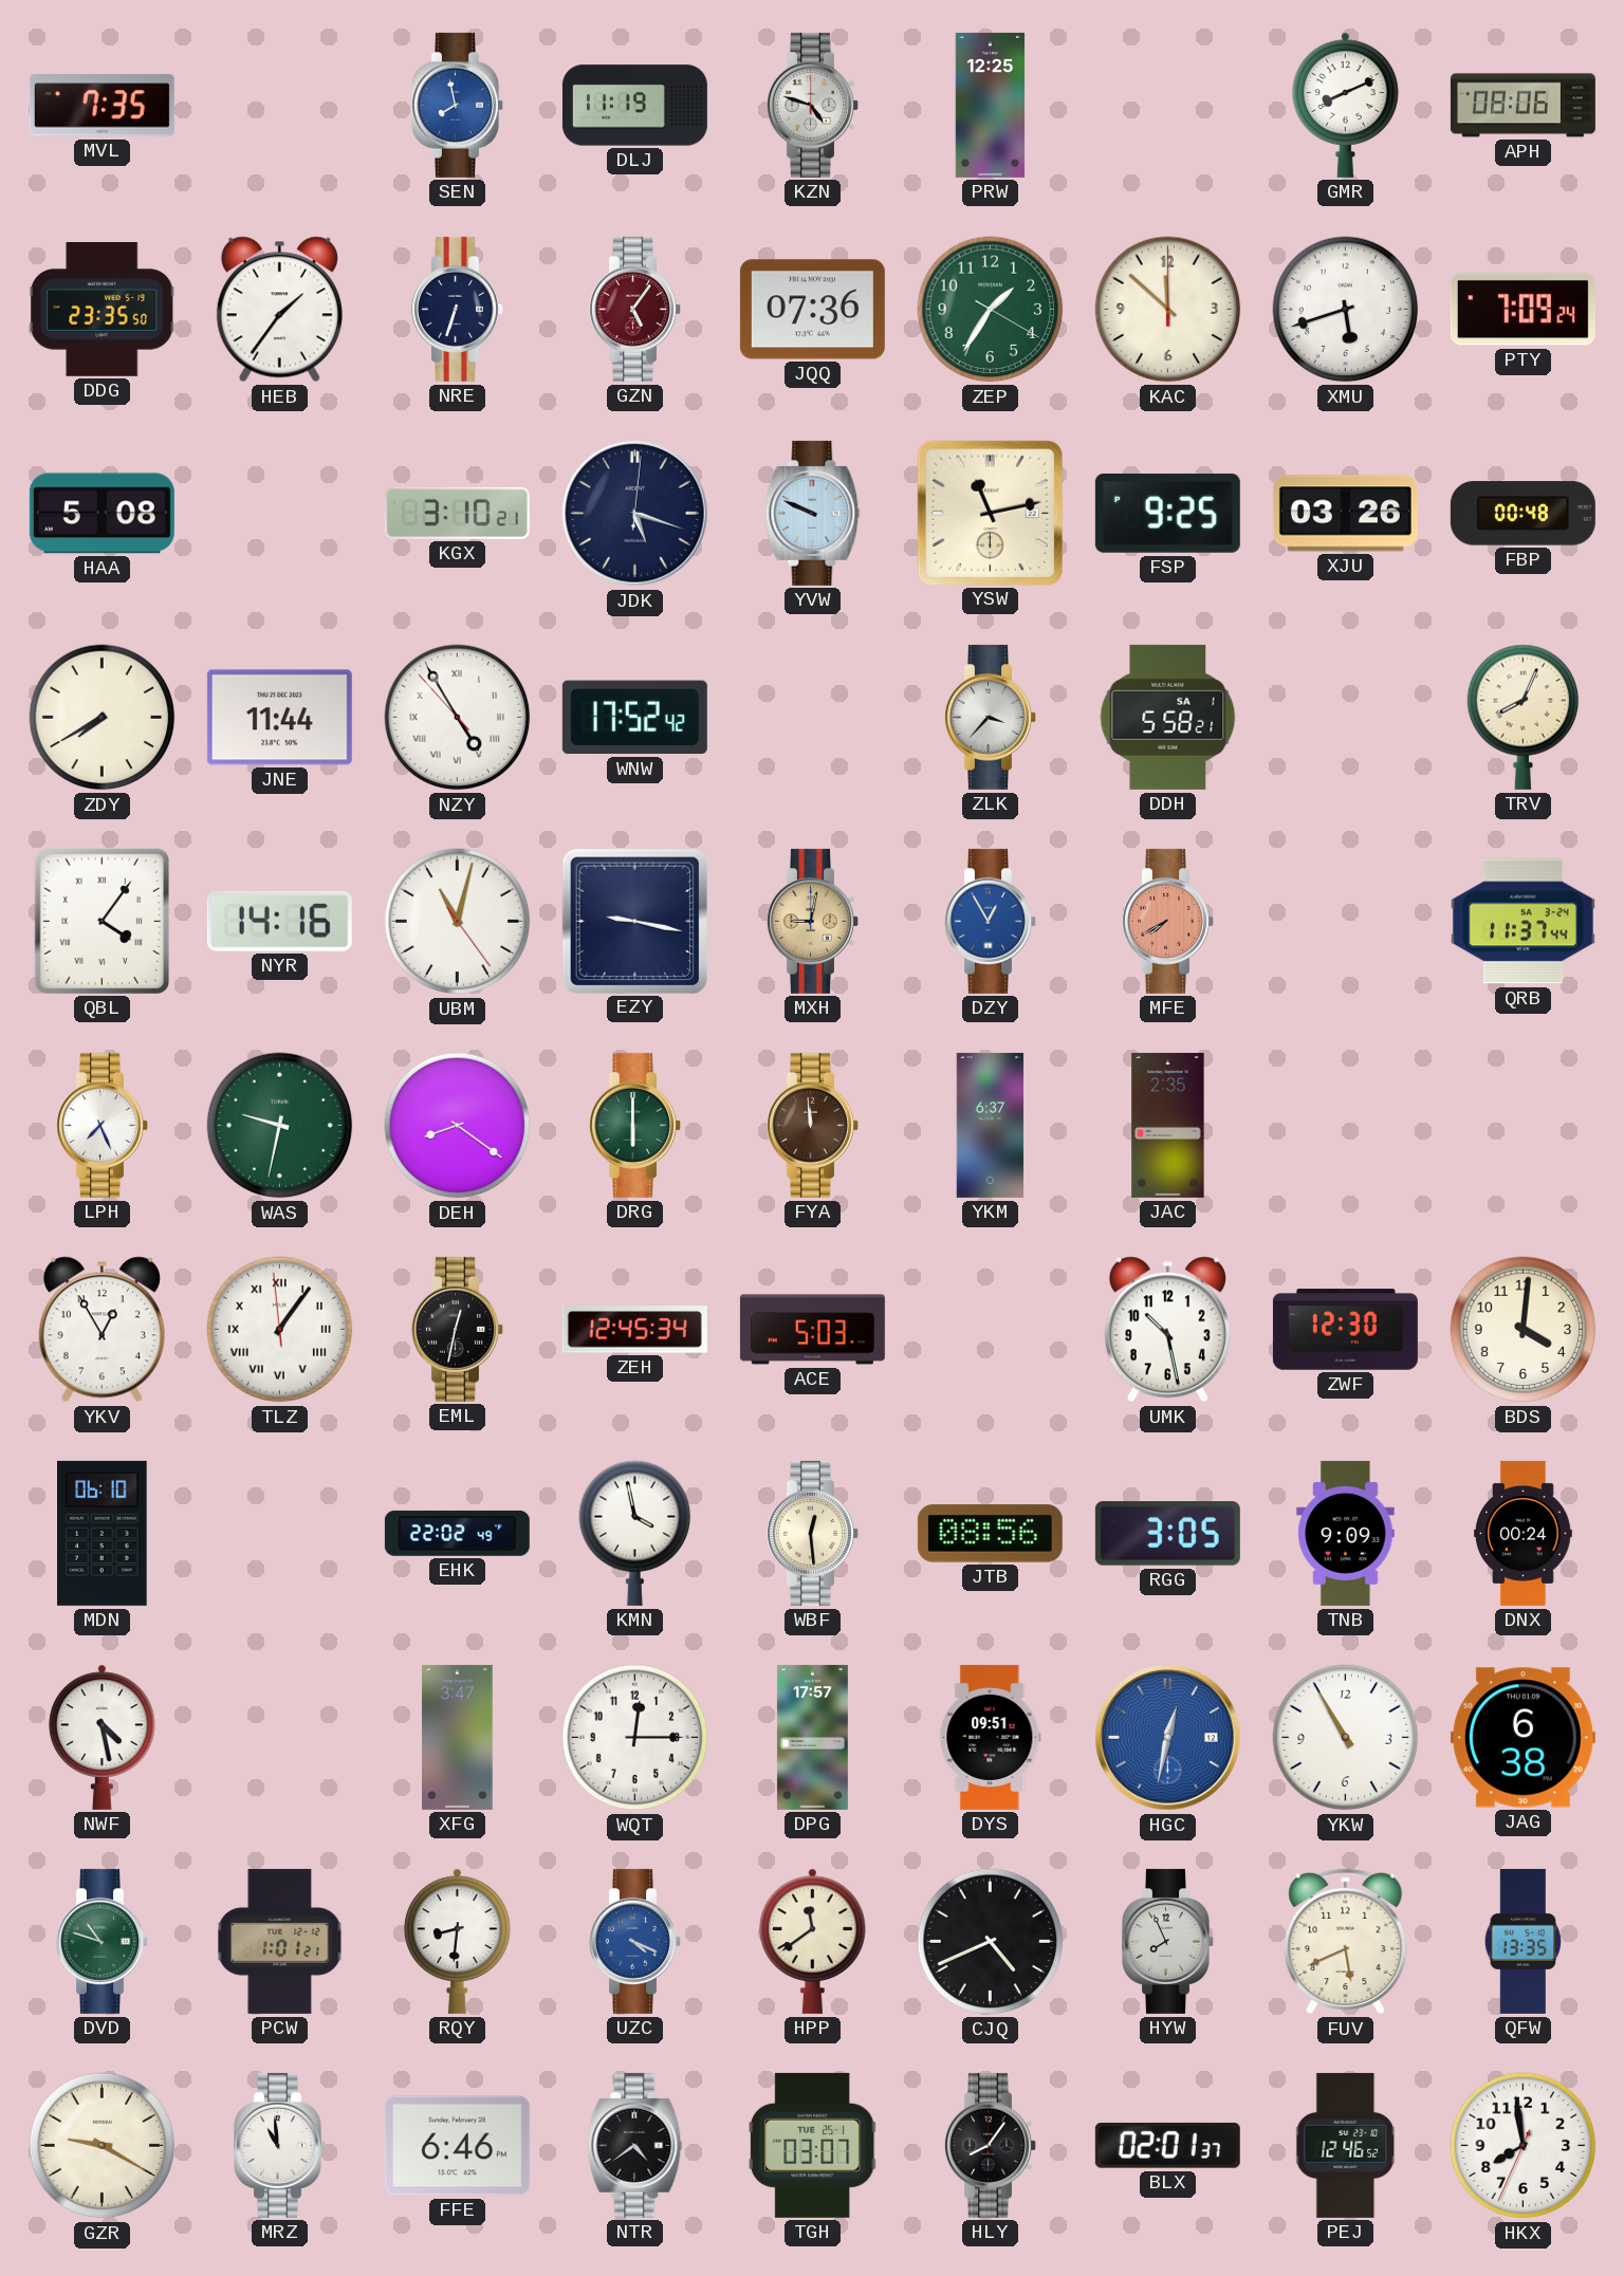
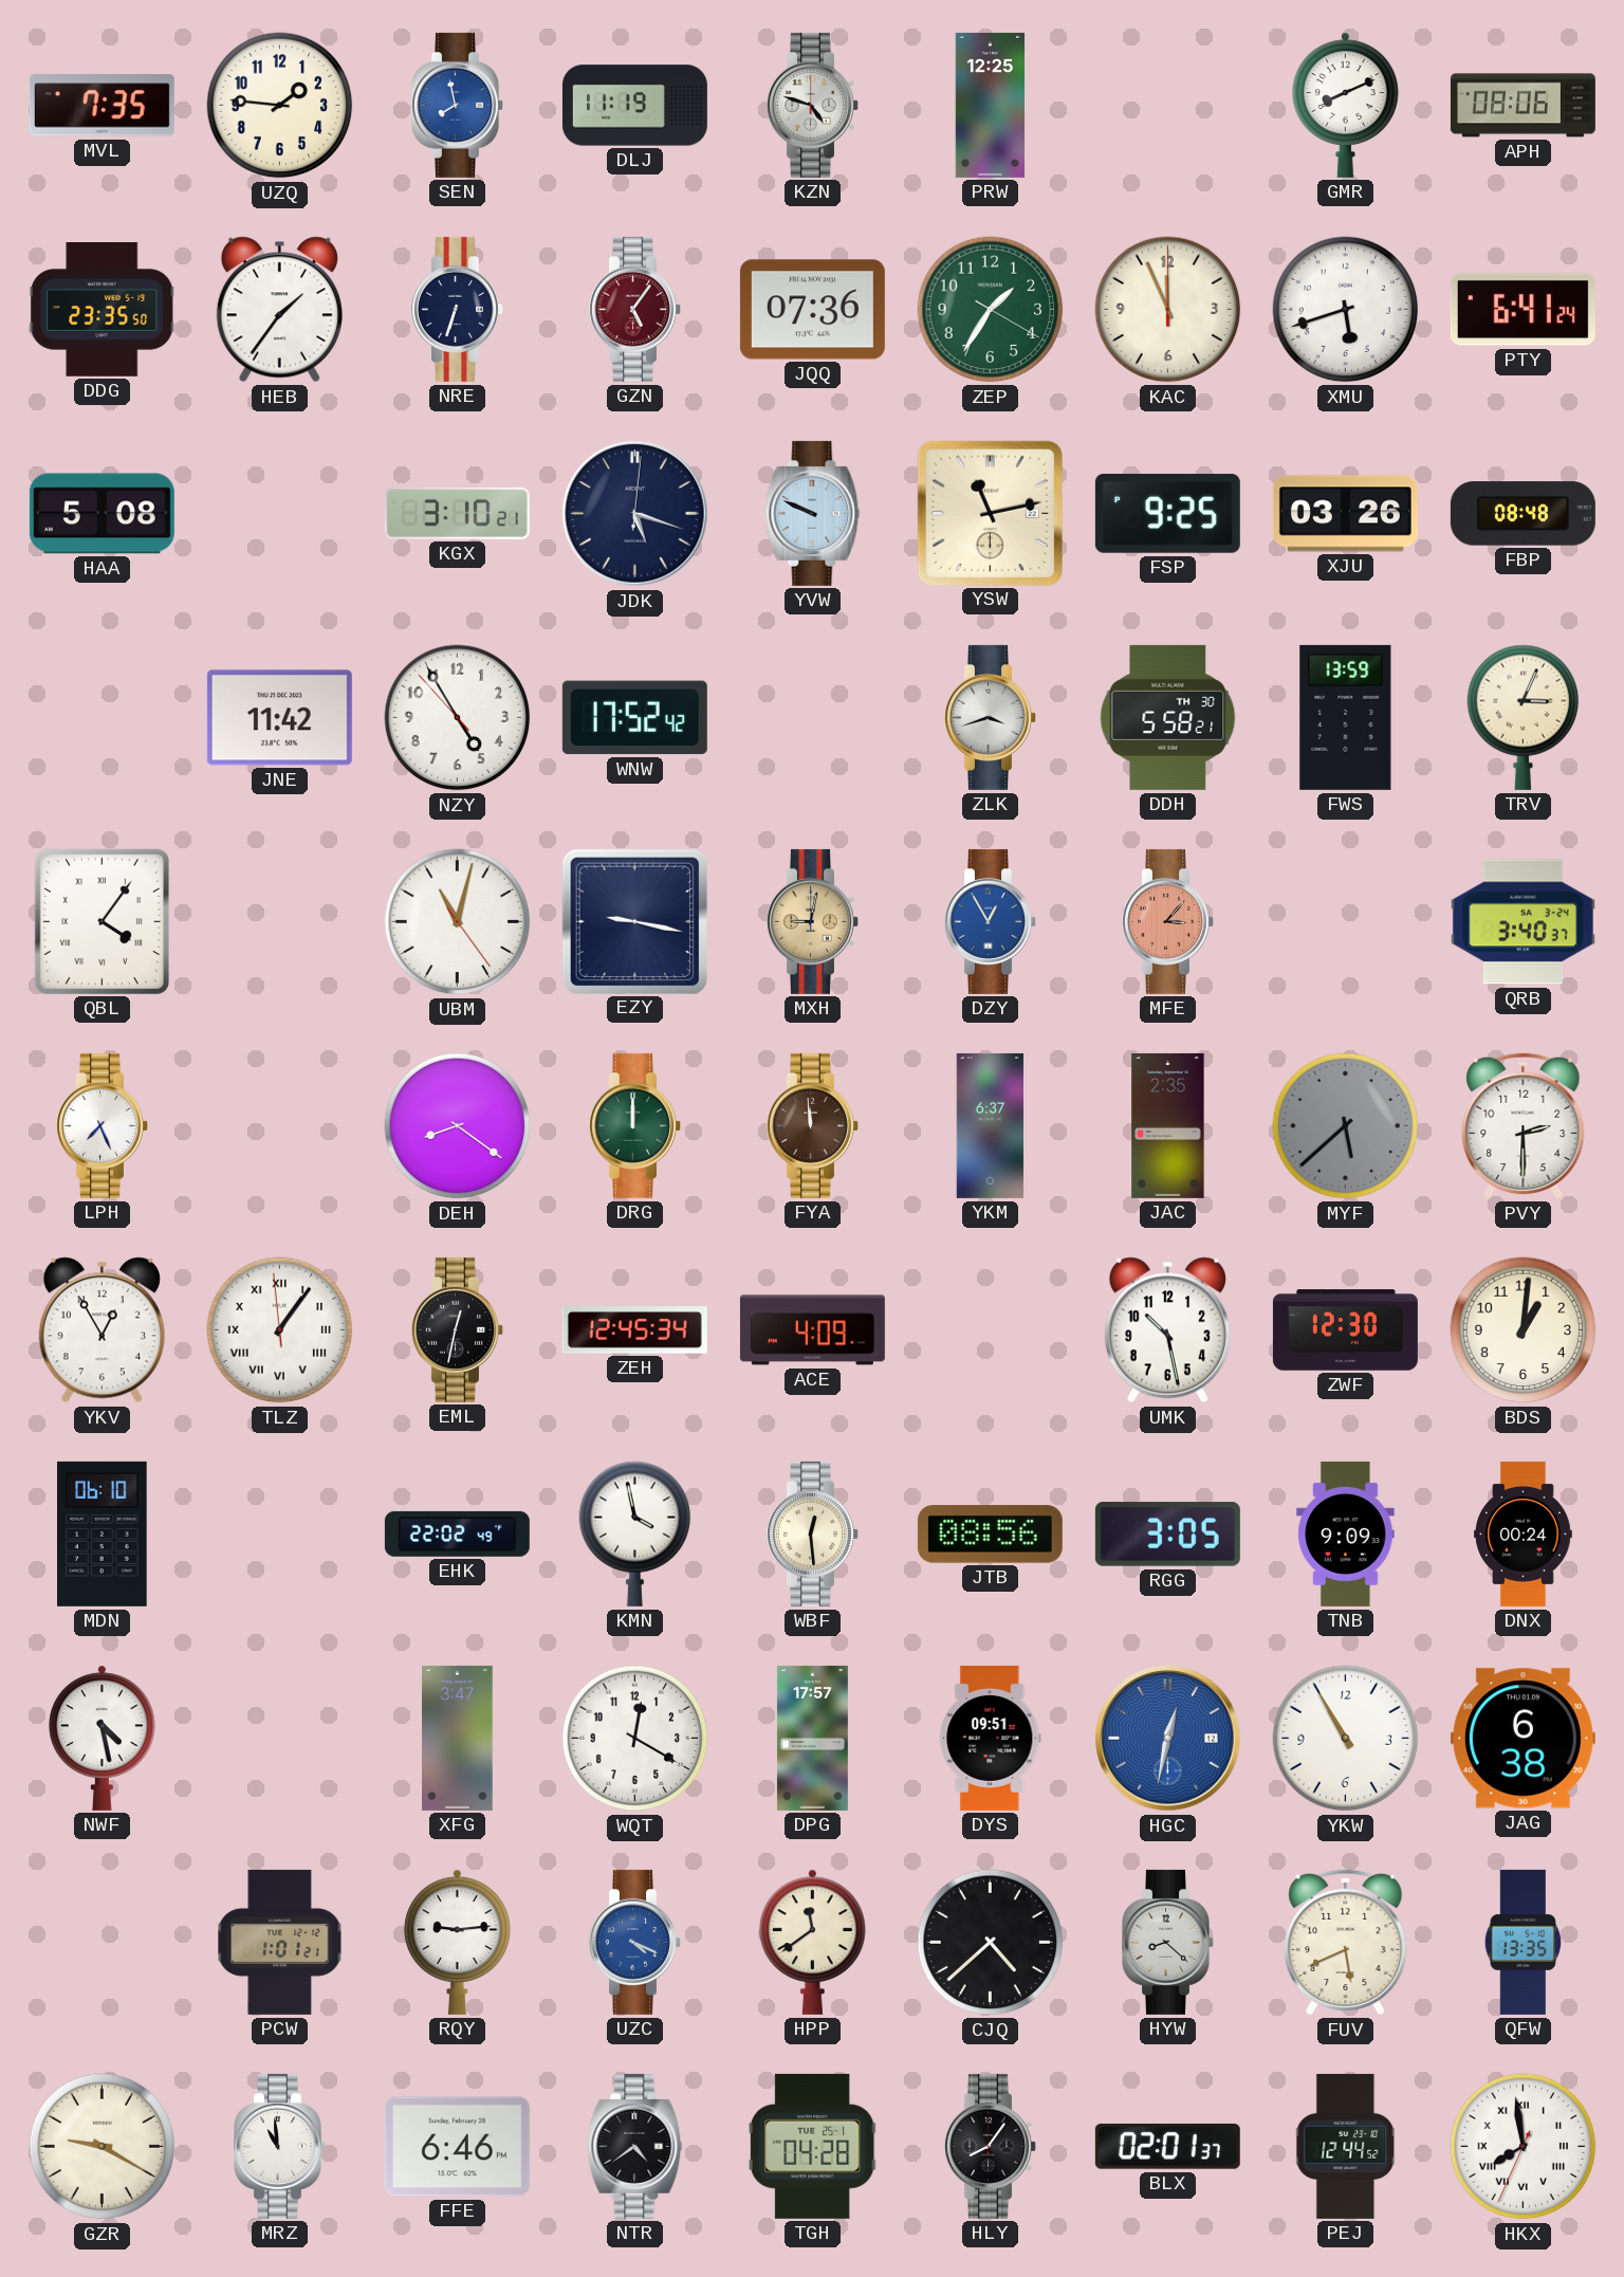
UZQ: none -> 1:46 (280, 106)
KAC: 11:52 -> 11:56 (1168, 310)
PTY: 7:09 -> 6:41 (1522, 310)
FBP: 00:48 -> 08:48 (1522, 514)
ZDY: 7:40 -> none (103, 718)
JNE: 11:44 -> 11:42 (279, 718)
NZY numerals: Roman -> Arabic (458, 718)
ZLK: 3:37 -> 3:42 (991, 717)
DDH date: SA 1 -> TH 30 (1168, 717)
FWS: none -> 13:59 (1346, 717)
TRV: 8:04 -> 3:04 (1524, 717)
NYR: 14:16 -> none (279, 921)
MFE: 7:40 -> 3:07 (1168, 921)
QRB: 11:37 -> 3:40 (1522, 922)
WAS: 9:32 -> none (280, 1126)
DRG: 6:00 -> 12:00 (635, 1125)
MYF: none -> 5:38 (1346, 1126)
PVY: none -> 2:30 (1524, 1126)
ACE: 5:03 -> 4:09 (812, 1330)
BDS: 4:01 -> 1:01 (1524, 1330)
WQT: 12:15 -> 12:20 (635, 1739)
DVD: 10:48 -> none (103, 1941)
RQY: 8:31 -> 9:14 (458, 1942)
CJQ: 4:41 -> 4:38 (991, 1943)
HYW: 7:56 -> 8:22 (1168, 1942)
TGH: 03:07 -> 04:28 (813, 2146)
PEJ: 12:46 -> 12:44 (1346, 2146)
HKX numerals: Arabic -> Roman (1524, 2147)
